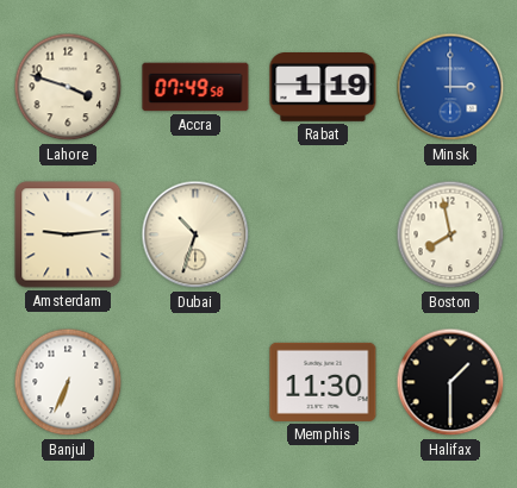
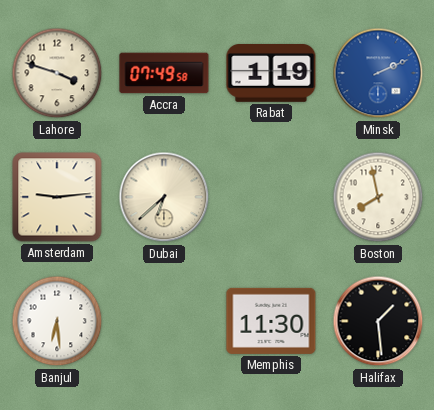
Minsk: 3:00 -> 2:11 (378, 73)
Dubai: 10:33 -> 6:38 (164, 197)
Banjul: 6:34 -> 6:29 (57, 321)
Halifax: 1:30 -> 1:29 (378, 321)
